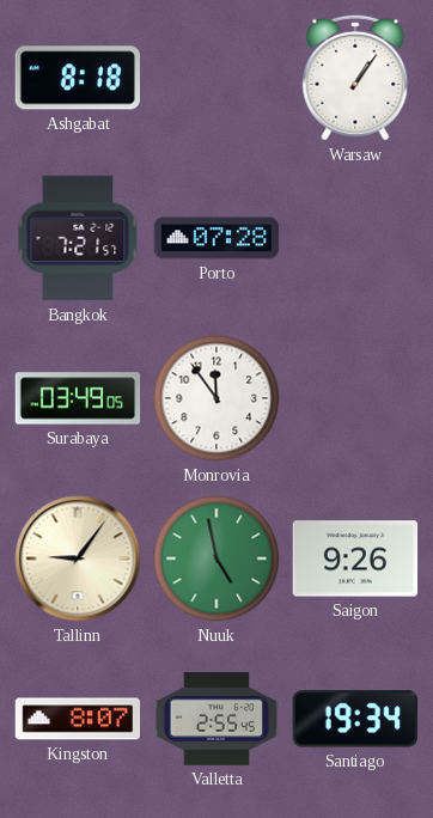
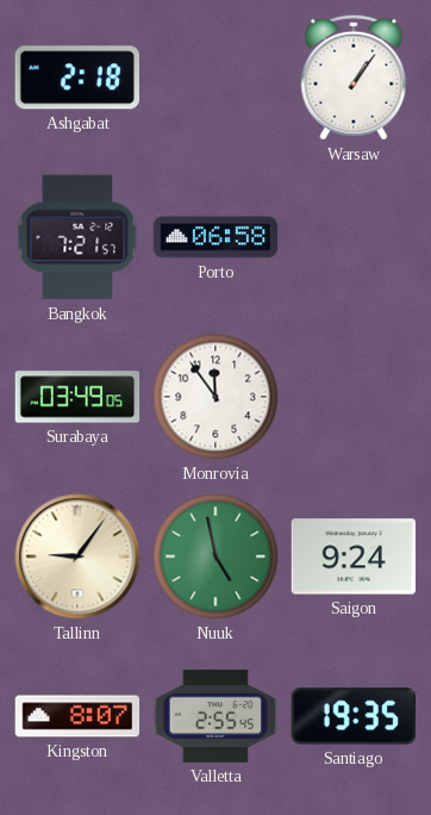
Ashgabat: 8:18 -> 2:18 (76, 77)
Porto: 07:28 -> 06:58 (215, 237)
Saigon: 9:26 -> 9:24 (354, 556)
Santiago: 19:34 -> 19:35 (352, 716)
